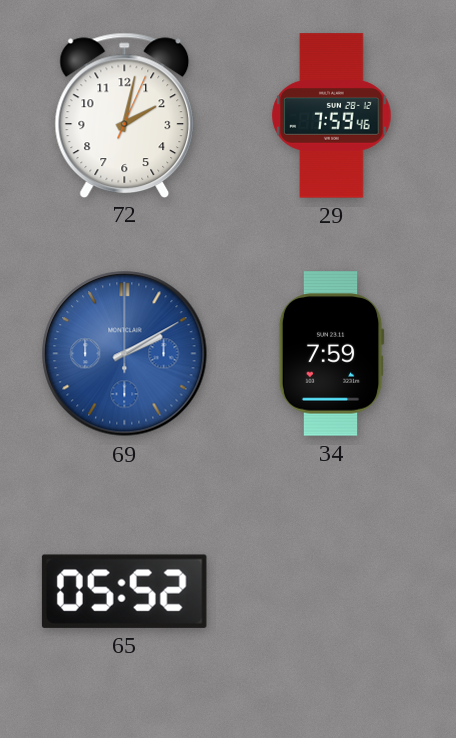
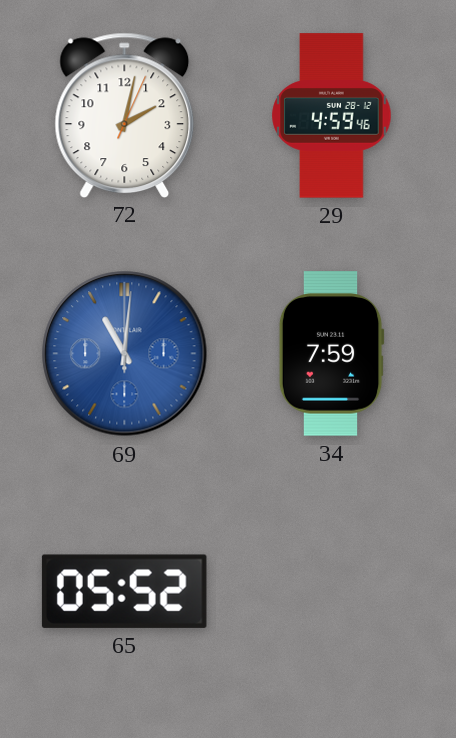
29: 7:59 -> 4:59 (332, 116)
69: 2:10 -> 11:01 (125, 354)
